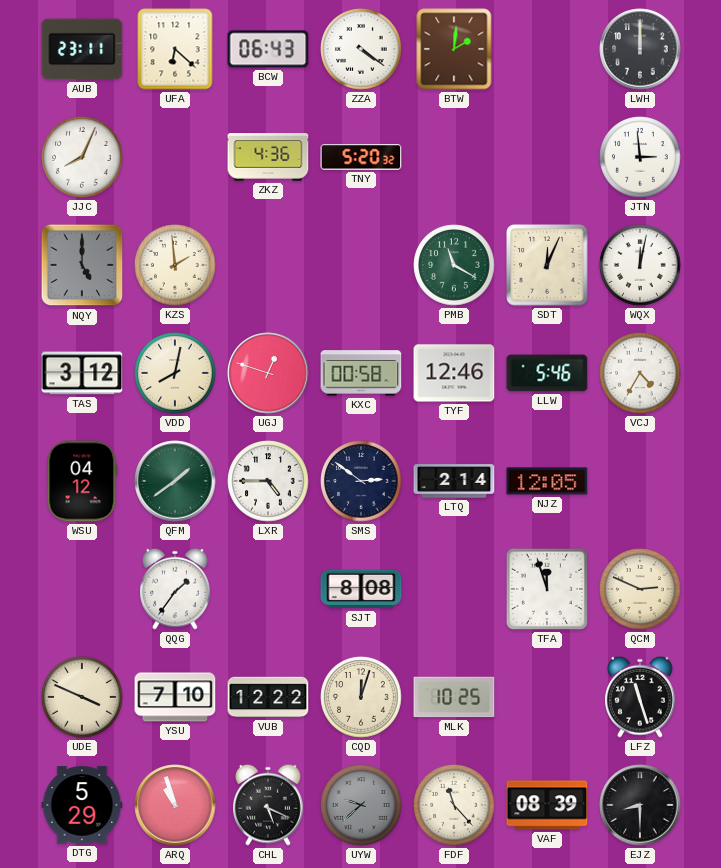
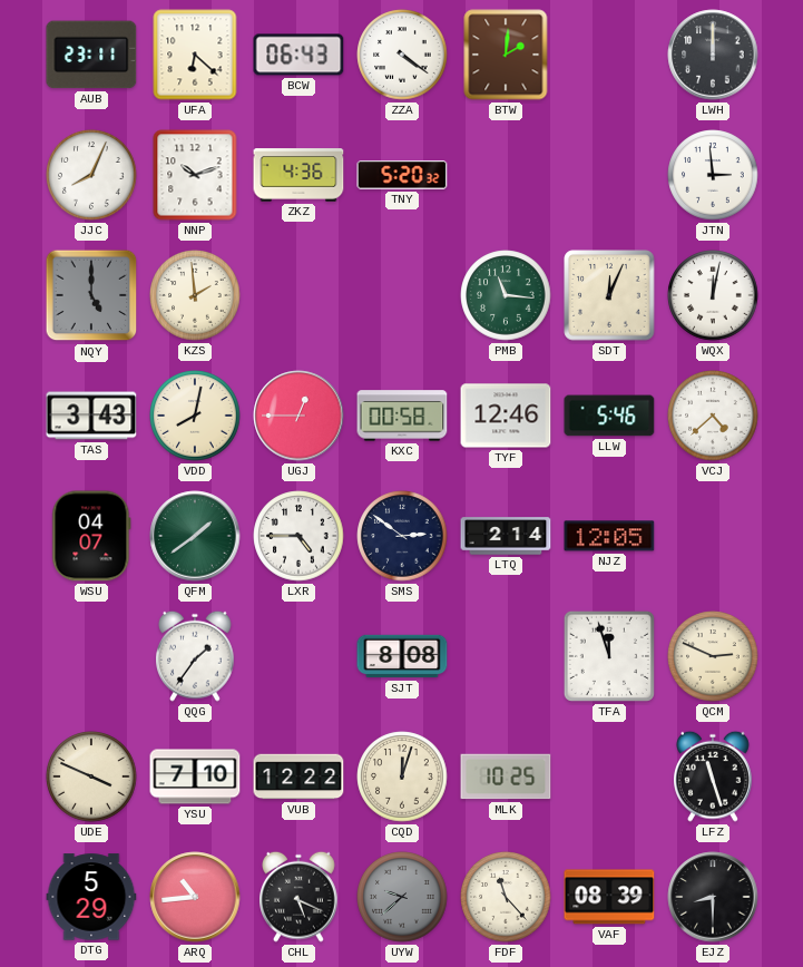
NNP: none -> 10:12 (195, 175)
PMB: 11:20 -> 11:16 (506, 295)
TAS: 3:12 -> 3:43 (91, 416)
UGJ: 12:48 -> 12:45 (298, 416)
VCJ: 4:35 -> 4:38 (713, 416)
WSU: 04:12 -> 04:07 (91, 536)
ARQ: 10:57 -> 10:44 (195, 897)
